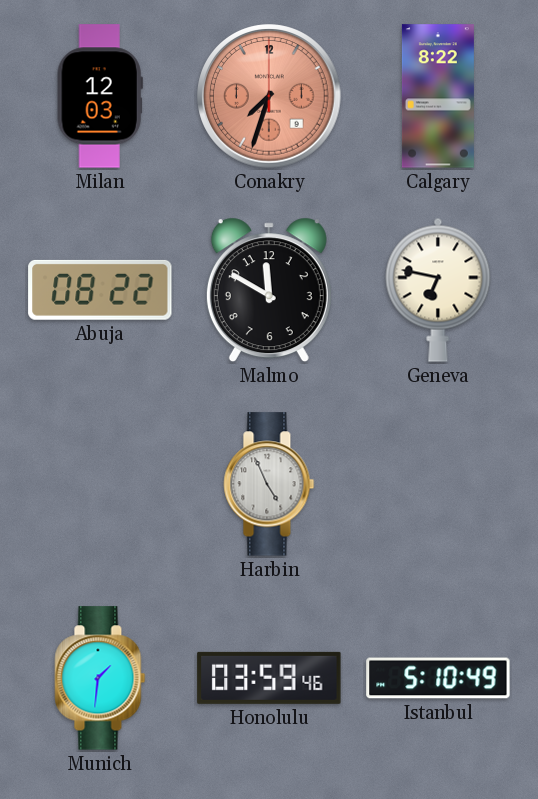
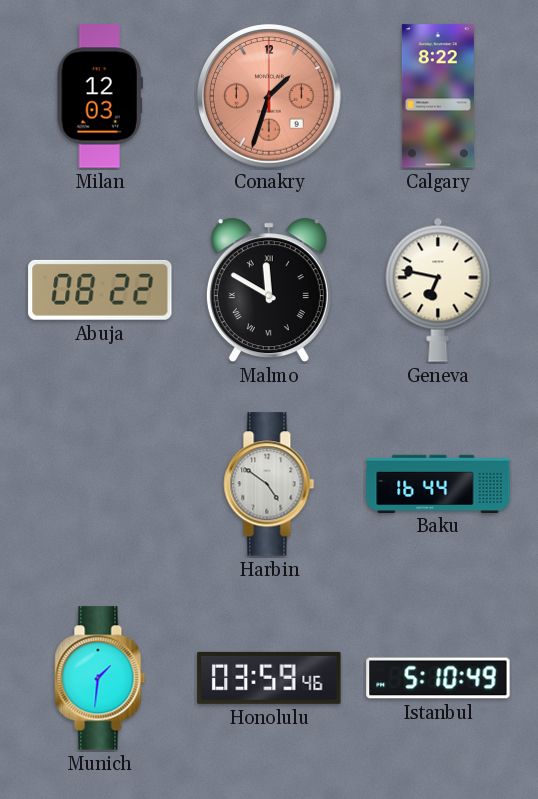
Conakry: 7:33 -> 1:33 (269, 96)
Malmo numerals: Arabic -> Roman (269, 290)
Harbin: 4:56 -> 4:51 (269, 484)
Baku: none -> 16:44 (438, 483)
